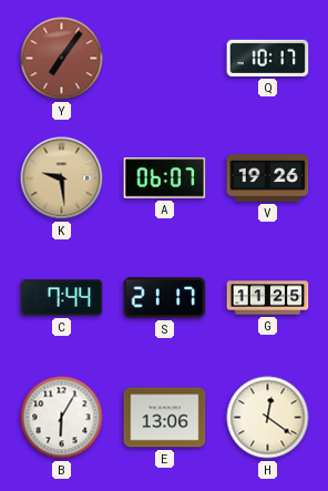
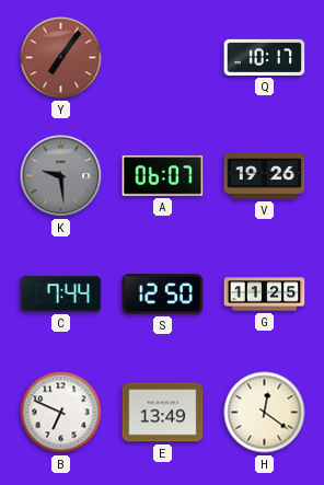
K dial: champagne -> grey (61, 176)
S: 21:17 -> 12:50 (163, 295)
B: 6:05 -> 6:49 (61, 413)
E: 13:06 -> 13:49 (163, 413)
